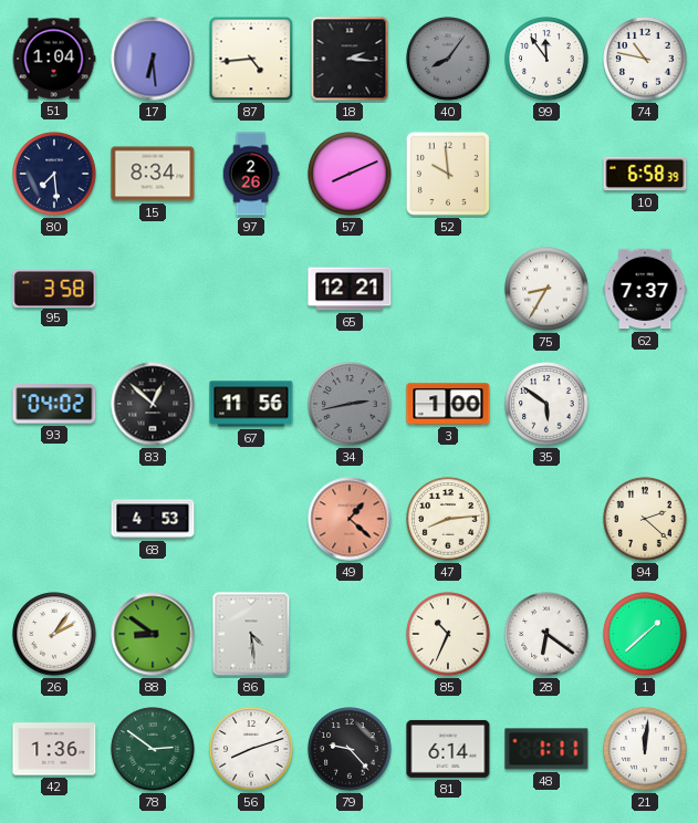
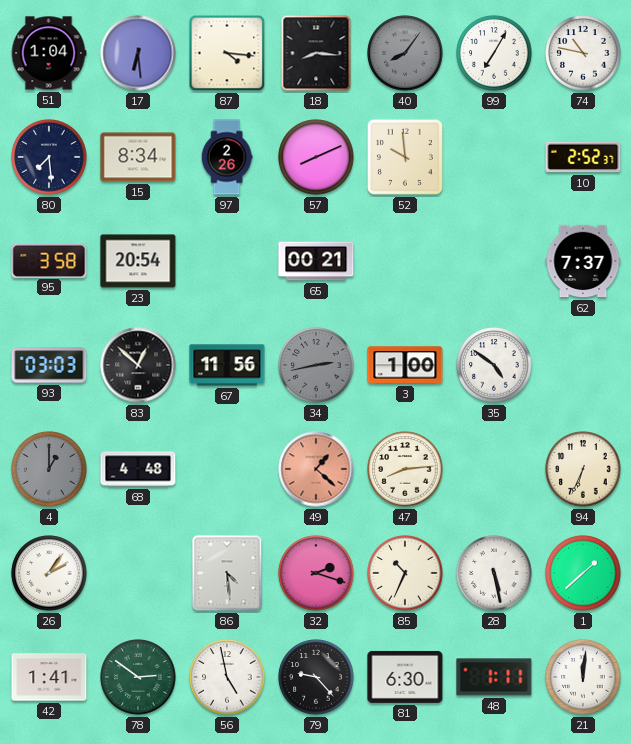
87: 4:44 -> 4:16 (227, 53)
18: 2:16 -> 8:16 (316, 53)
99: 11:54 -> 7:05 (494, 53)
10: 6:58 -> 2:52 (583, 157)
23: none -> 20:54 (138, 261)
65: 12:21 -> 00:21 (316, 261)
75: 8:35 -> none (546, 289)
93: 04:02 -> 03:03 (49, 365)
35: 5:51 -> 4:51 (494, 365)
4: none -> 1:00 (49, 469)
68: 4:53 -> 4:48 (138, 469)
94: 2:22 -> 6:34 (583, 469)
88: 8:51 -> none (153, 634)
32: none -> 2:18 (316, 573)
28: 6:21 -> 5:28 (494, 573)
42: 1:36 -> 1:41 (49, 677)
56: 8:12 -> 4:58 (227, 677)
81: 6:14 -> 6:30 (405, 677)
